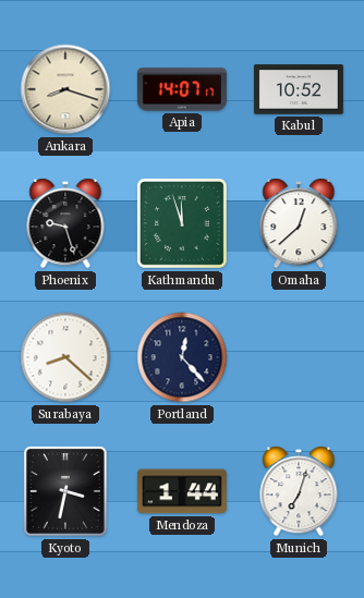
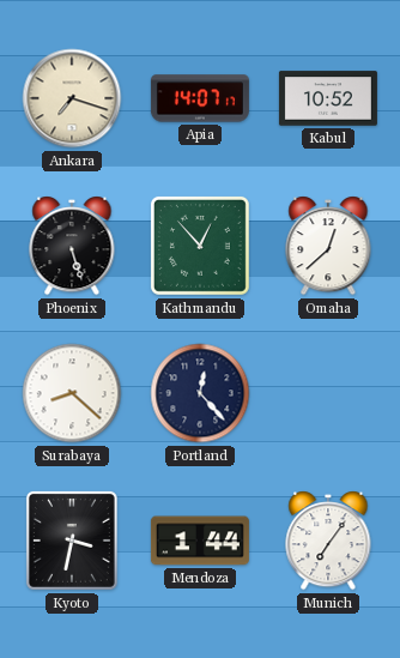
Ankara: 8:18 -> 7:18 (72, 98)
Phoenix: 9:27 -> 5:27 (72, 246)
Kathmandu: 11:57 -> 12:53 (200, 246)
Munich: 7:03 -> 7:06 (328, 541)
